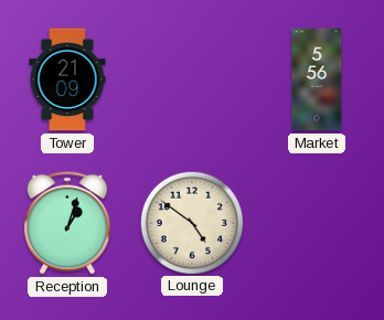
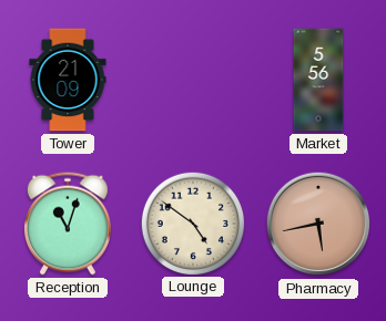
Reception: 1:03 -> 11:03 (68, 224)
Pharmacy: none -> 5:43 (318, 224)
